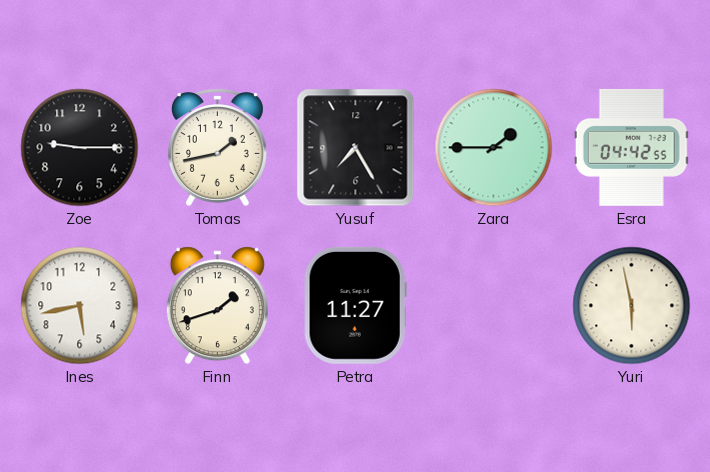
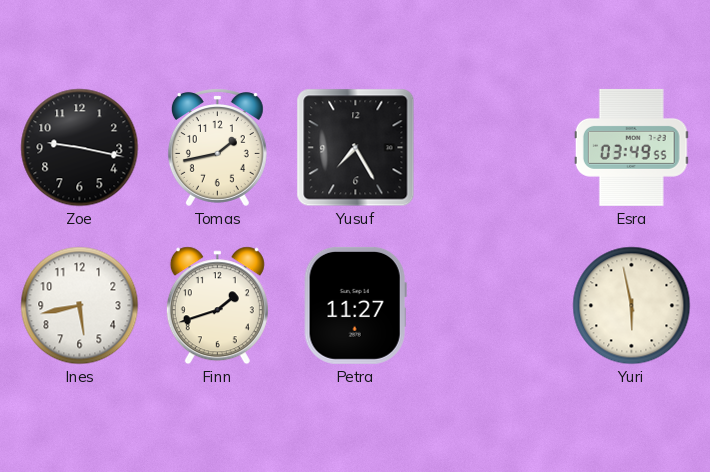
Zoe: 9:15 -> 9:17 (80, 148)
Zara: 1:45 -> none (494, 148)
Esra: 04:42 -> 03:49 (631, 147)
